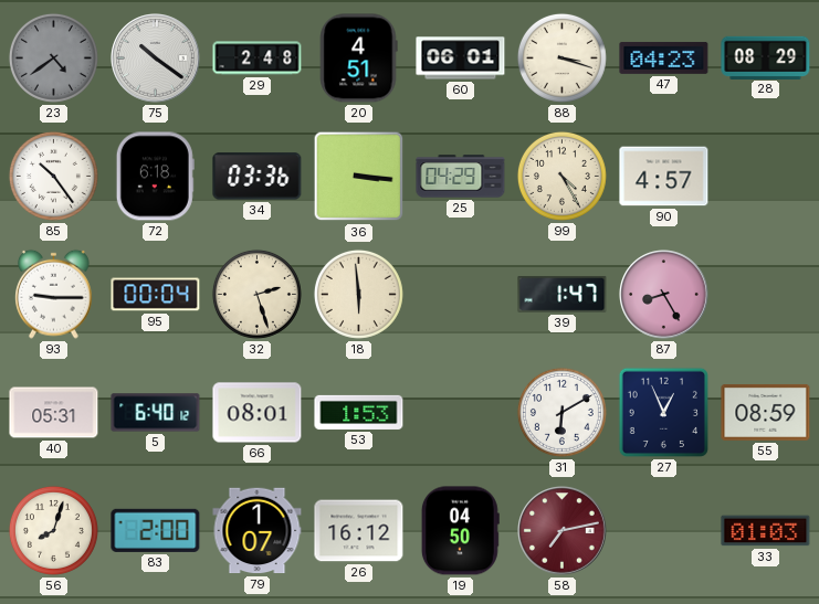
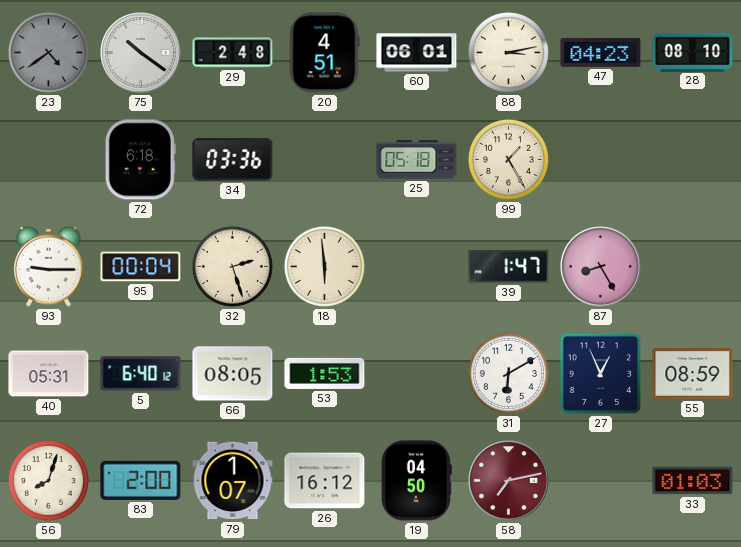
88: 3:18 -> 3:13 (508, 52)
28: 08:29 -> 08:10 (693, 52)
85: 10:24 -> none (53, 176)
36: 3:16 -> none (359, 177)
25: 04:29 -> 05:18 (417, 160)
99: 4:25 -> 1:25 (508, 159)
90: 4:57 -> none (664, 177)
66: 08:01 -> 08:05 (233, 374)
